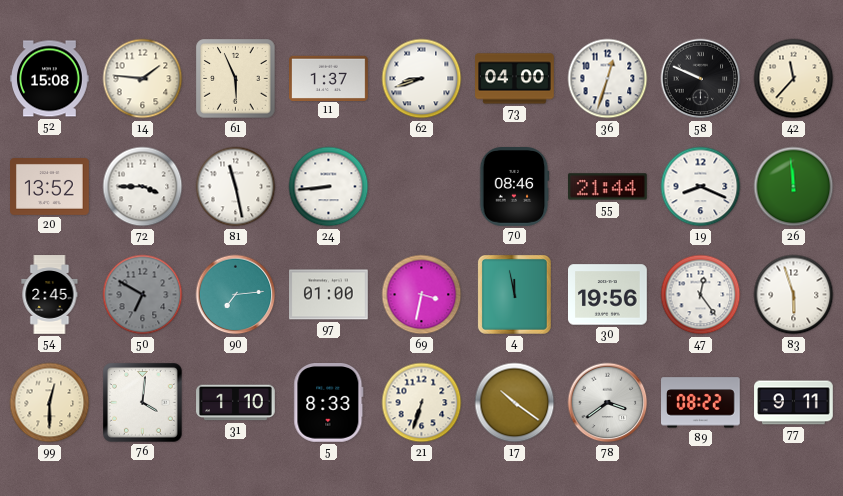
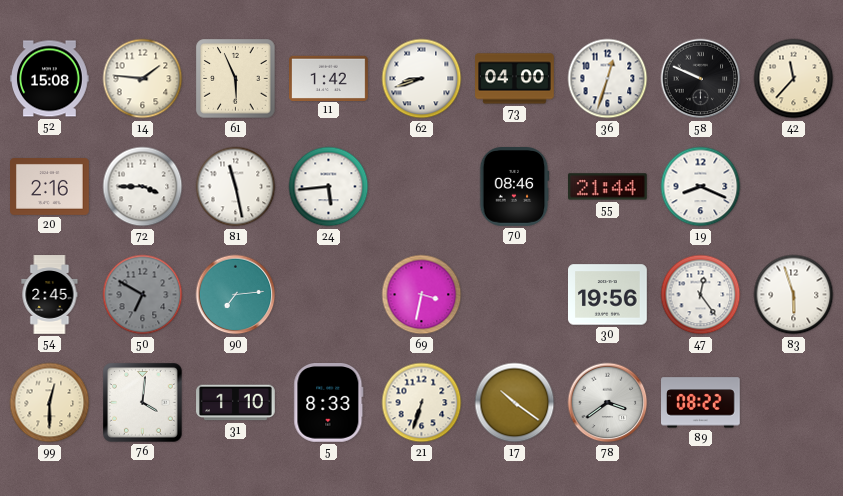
11: 1:37 -> 1:42 (329, 78)
20: 13:52 -> 2:16 (50, 187)
24: 8:44 -> 5:44 (329, 187)
26: 11:59 -> none (794, 187)
97: 01:00 -> none (329, 295)
4: 11:58 -> none (514, 294)
77: 9:11 -> none (794, 403)
